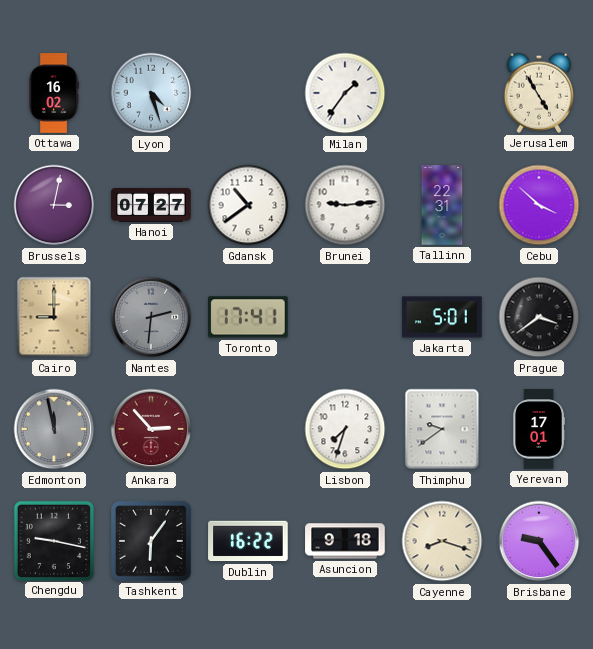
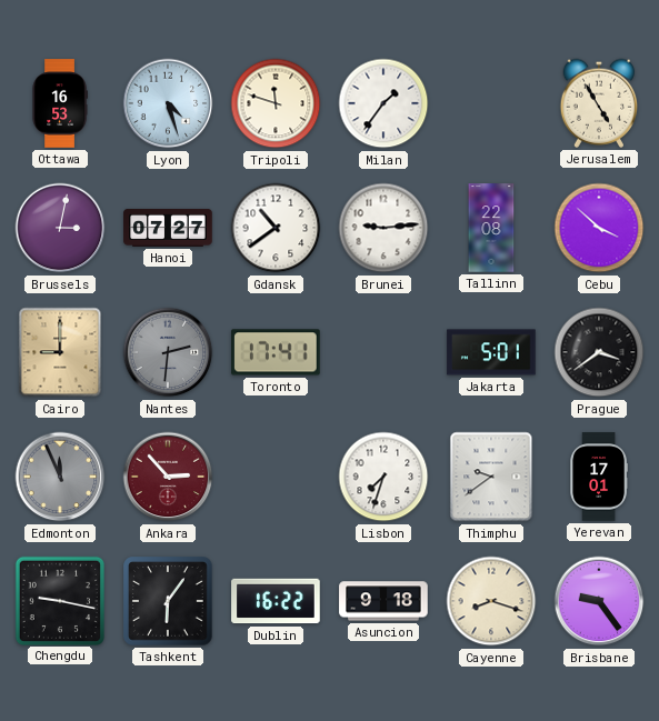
Ottawa: 16:02 -> 16:53 (60, 103)
Tripoli: none -> 11:48 (276, 103)
Tallinn: 22:31 -> 22:08 (491, 228)
Edmonton: 11:58 -> 11:56 (60, 477)
